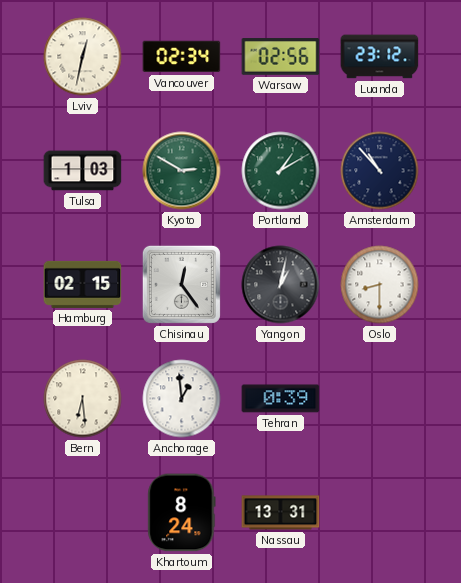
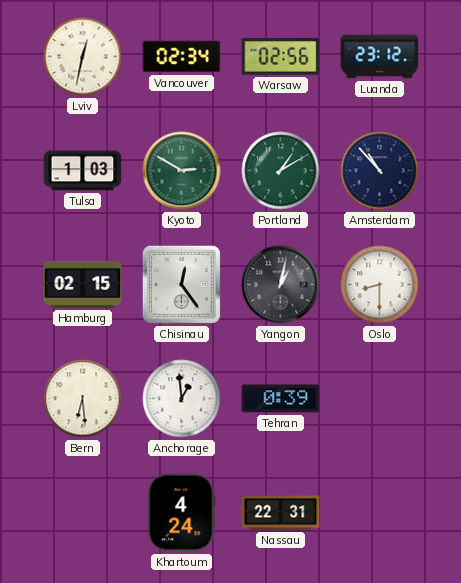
Khartoum: 8:24 -> 4:24 (182, 513)
Nassau: 13:31 -> 22:31 (281, 513)
